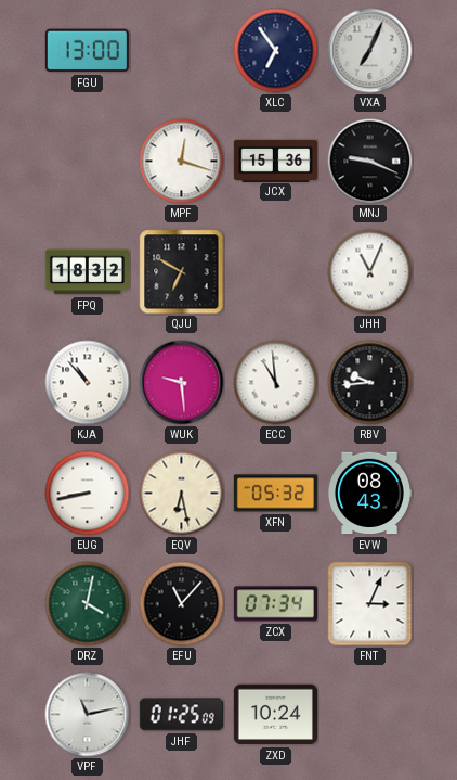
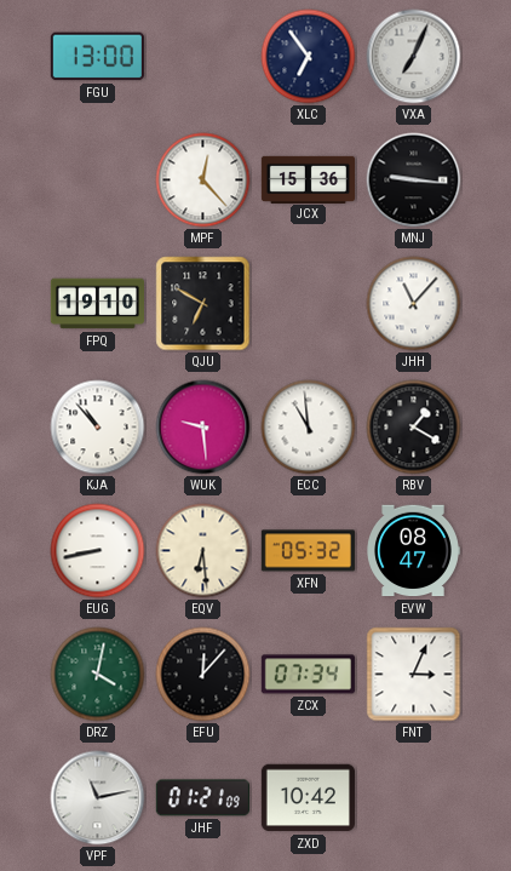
MPF: 12:18 -> 12:23 (203, 180)
MNJ: 9:19 -> 9:16 (414, 180)
FPQ: 18:32 -> 19:10 (97, 304)
JHH: 11:04 -> 11:07 (414, 304)
RBV: 9:44 -> 1:20 (414, 428)
EQV: 6:28 -> 6:29 (203, 551)
EVW: 08:43 -> 08:47 (414, 551)
EFU: 11:07 -> 12:07 (203, 675)
JHF: 01:25 -> 01:21 (202, 798)
ZXD: 10:24 -> 10:42 (308, 798)
